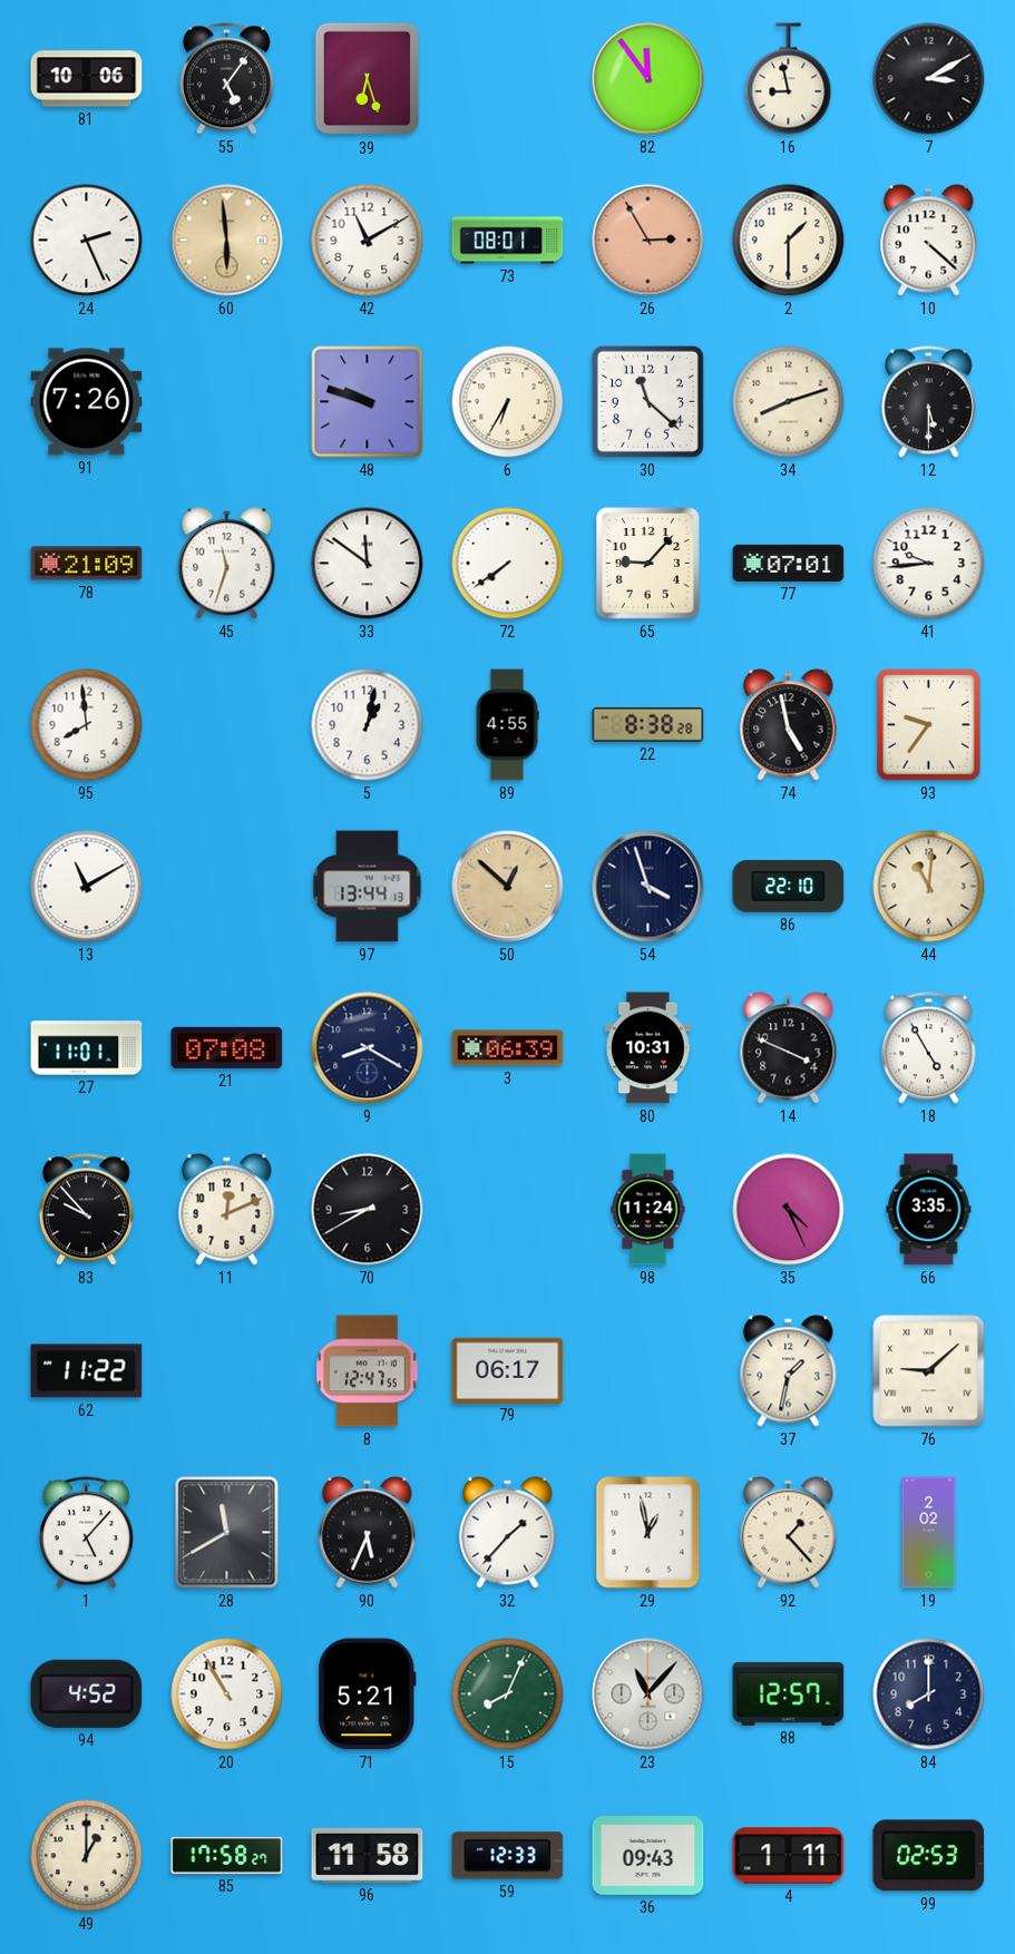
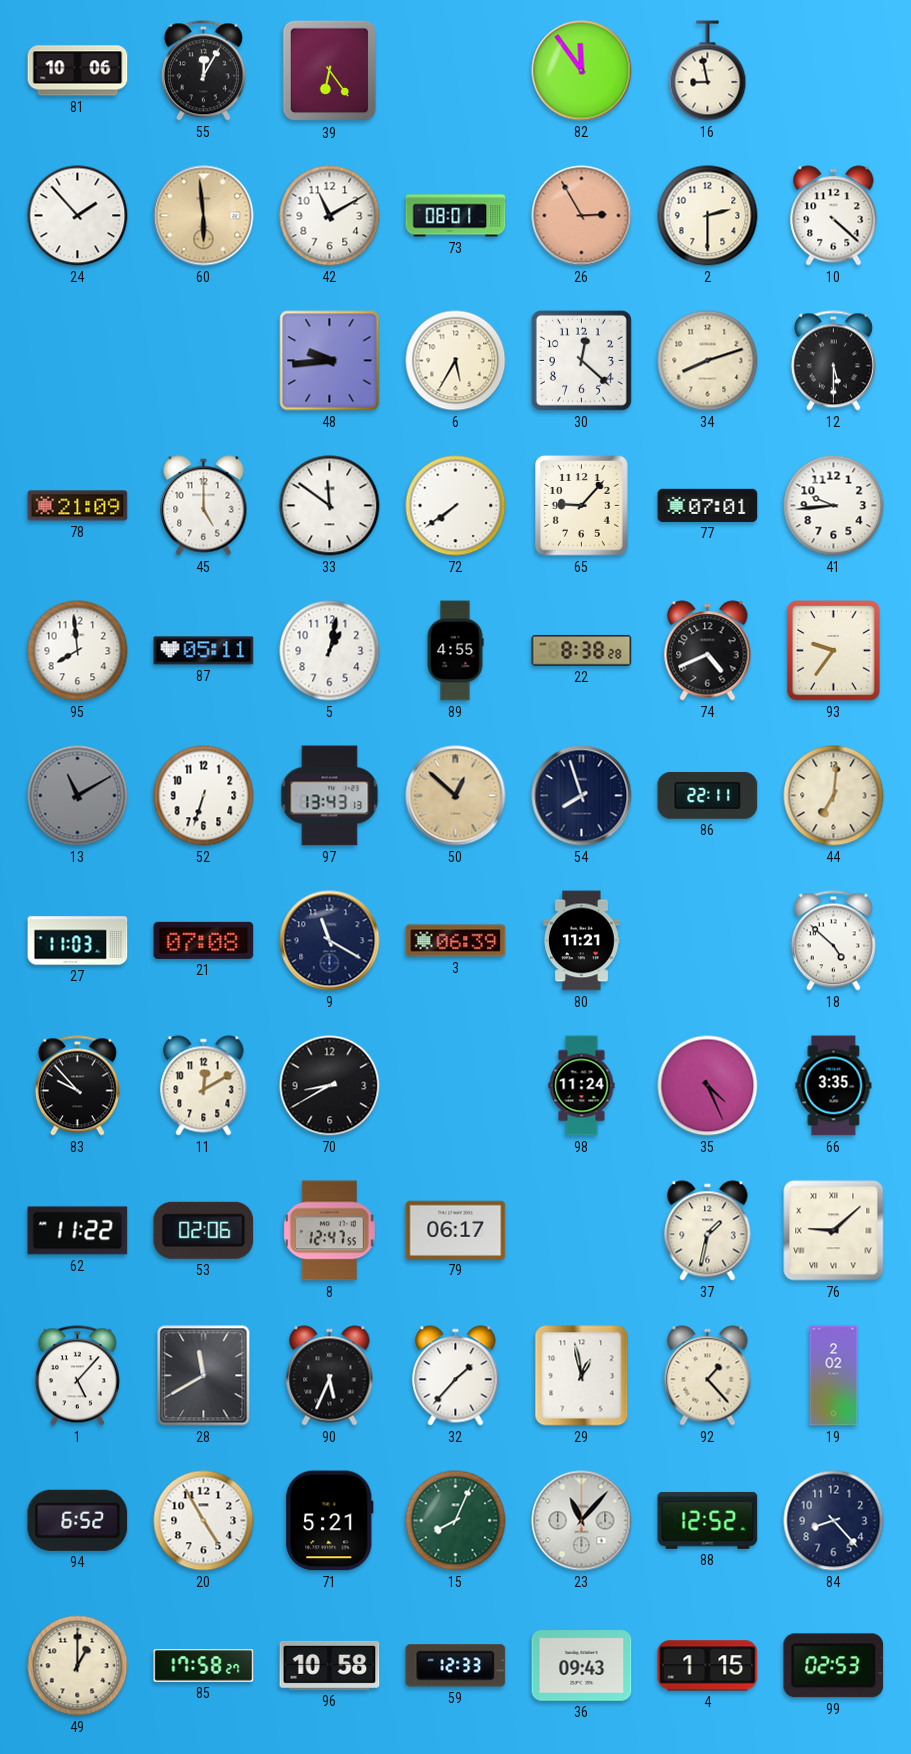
55: 5:06 -> 12:05 (203, 71)
39: 6:27 -> 6:24 (330, 71)
7: 3:10 -> none (929, 79)
24: 2:26 -> 1:53 (78, 216)
2: 1:30 -> 2:30 (708, 216)
91: 7:26 -> none (87, 402)
48: 9:48 -> 9:44 (330, 361)
6: 6:35 -> 5:35 (456, 361)
30: 11:22 -> 12:22 (581, 360)
45: 11:33 -> 5:00 (204, 506)
87: none -> 05:11 (204, 651)
74: 4:58 -> 4:41 (708, 651)
13 dial: white -> grey (78, 796)
52: none -> 6:33 (204, 796)
97: 13:44 -> 13:43 (330, 796)
54: 3:57 -> 7:57 (582, 796)
86: 22:10 -> 22:11 (708, 795)
44: 11:01 -> 7:01 (834, 796)
27: 11:01 -> 11:03 (78, 941)
9: 8:20 -> 11:20 (330, 941)
80: 10:31 -> 11:21 (582, 941)
14: 3:49 -> none (789, 1048)
18: 4:55 -> 4:52 (833, 941)
11: 12:11 -> 12:10 (204, 1086)
53: none -> 02:06 (204, 1230)
94: 4:52 -> 6:52 (78, 1520)
20: 10:55 -> 4:55 (204, 1521)
88: 12:57 -> 12:52 (708, 1520)
84: 8:00 -> 8:23 (834, 1521)
96: 11:58 -> 10:58 (330, 1665)
4: 1:11 -> 1:15 (708, 1666)
